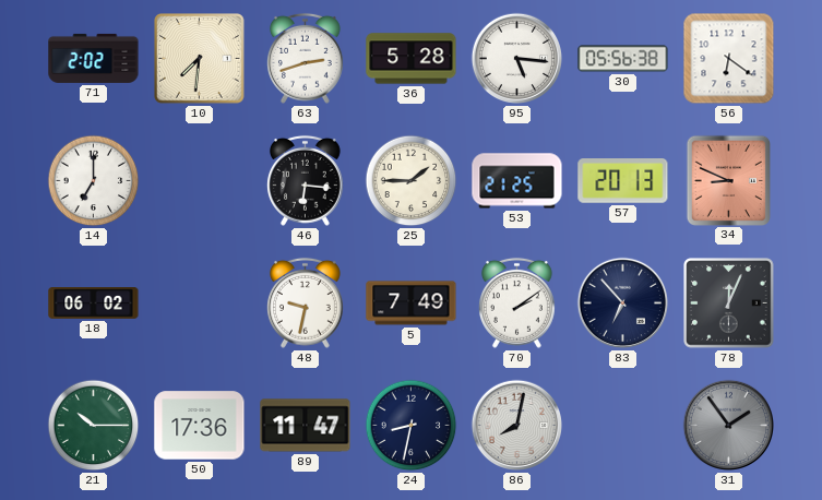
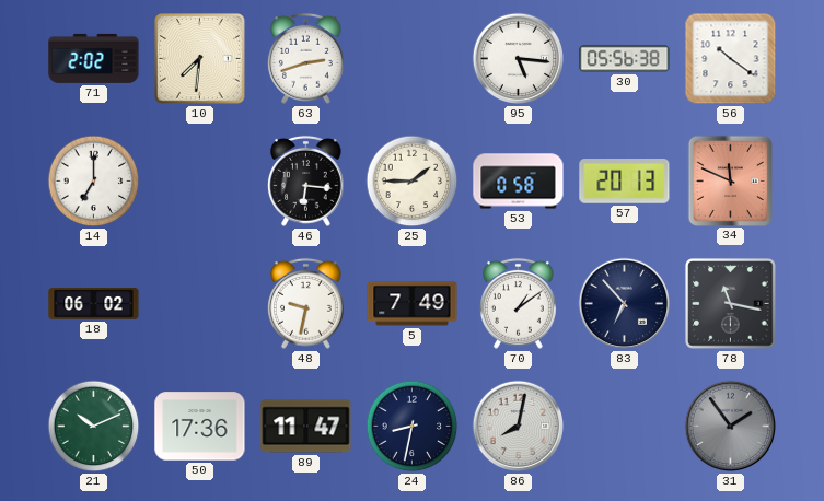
36: 5:28 -> none (412, 59)
56: 6:21 -> 10:21 (731, 59)
53: 21:25 -> 0:58 (519, 182)
34: 8:49 -> 11:49 (730, 180)
70: 2:09 -> 1:09 (519, 303)
78: 12:04 -> 11:17 (731, 304)
21: 10:15 -> 10:11 (94, 427)
